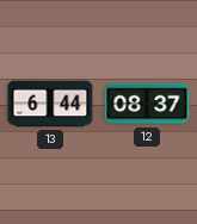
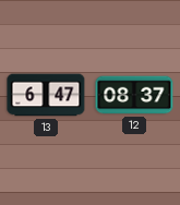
13: 6:44 -> 6:47 (46, 95)
